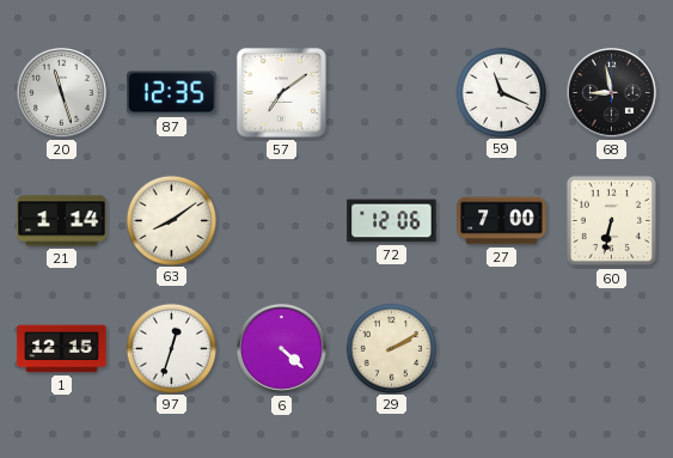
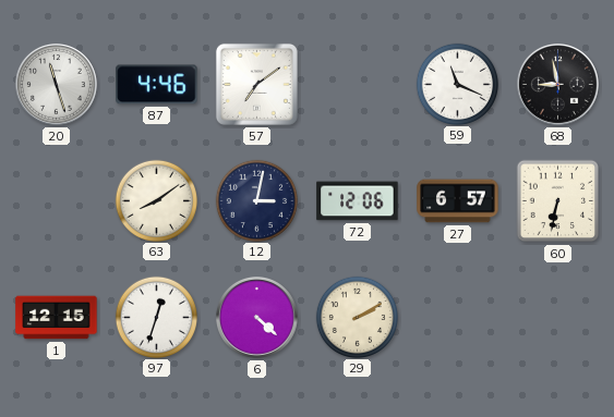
87: 12:35 -> 4:46 (157, 85)
21: 1:14 -> none (62, 221)
12: none -> 3:02 (256, 200)
27: 7:00 -> 6:57 (458, 201)
